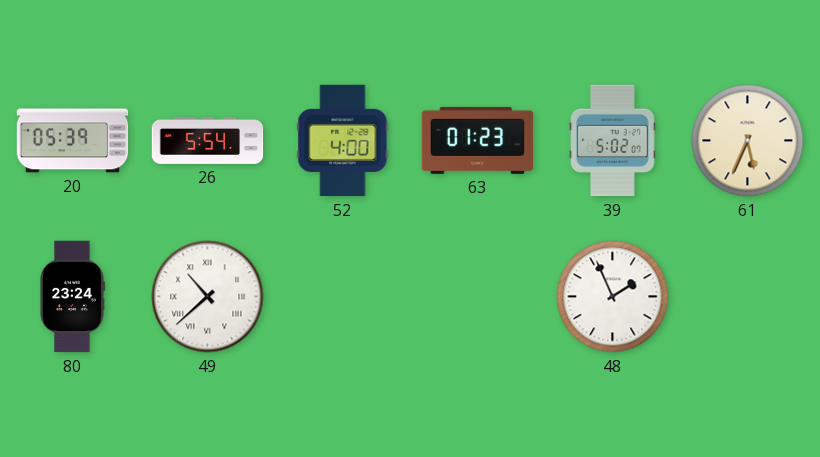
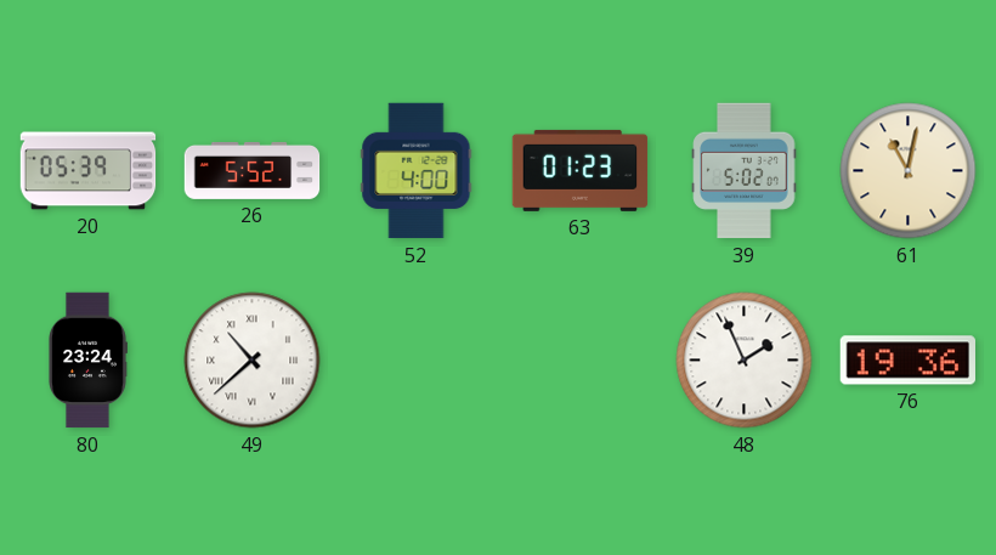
26: 5:54 -> 5:52 (253, 170)
61: 5:34 -> 11:02 (909, 171)
76: none -> 19:36 (907, 361)
